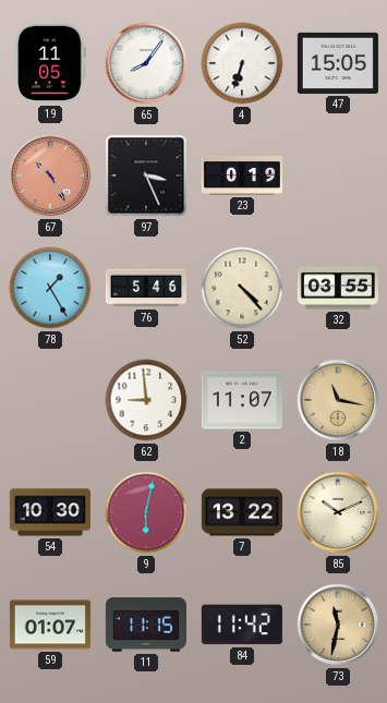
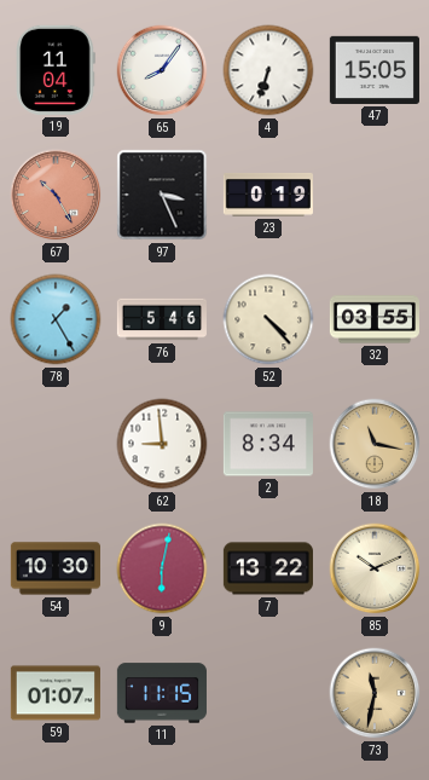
19: 11:05 -> 11:04 (56, 70)
2: 11:07 -> 8:34 (268, 444)
84: 11:42 -> none (242, 625)
